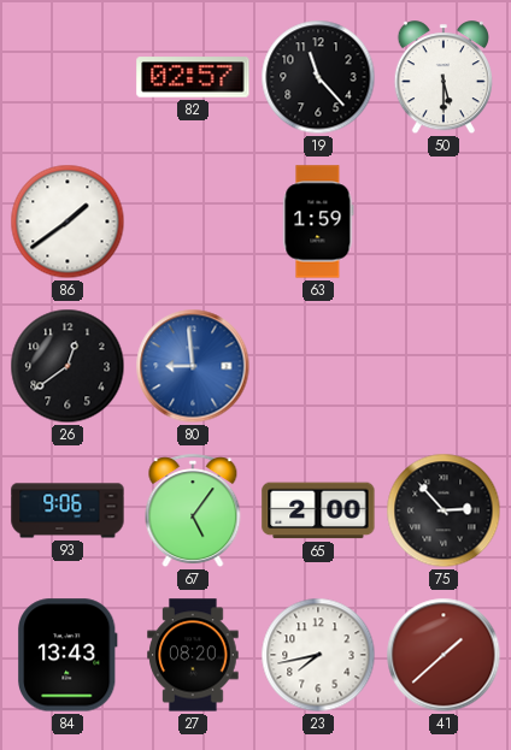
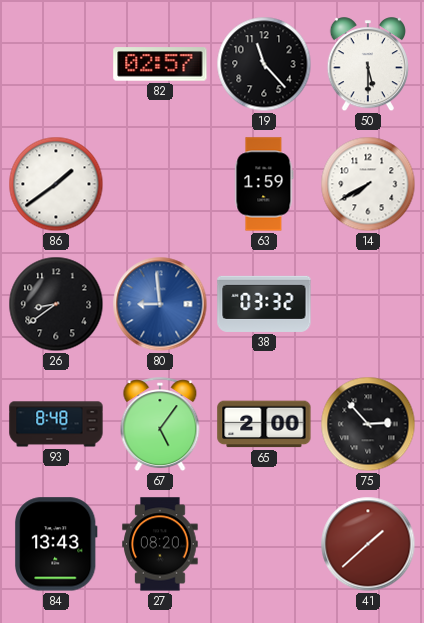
14: none -> 7:40 (368, 184)
26: 12:39 -> 8:39 (56, 304)
38: none -> 03:32 (264, 304)
93: 9:06 -> 8:48 (56, 424)
23: 7:43 -> none (318, 655)
